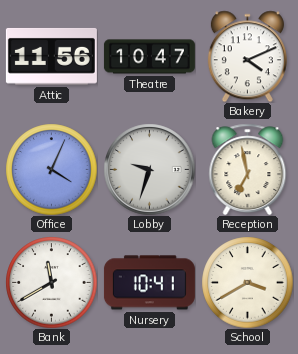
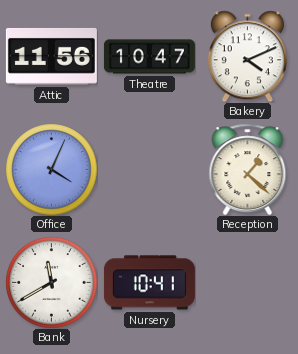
Lobby: 9:33 -> none (149, 169)
Reception: 6:58 -> 1:22 (248, 169)
School: 3:40 -> none (247, 282)
